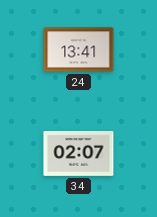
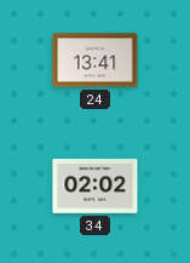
34: 02:07 -> 02:02 (96, 187)
